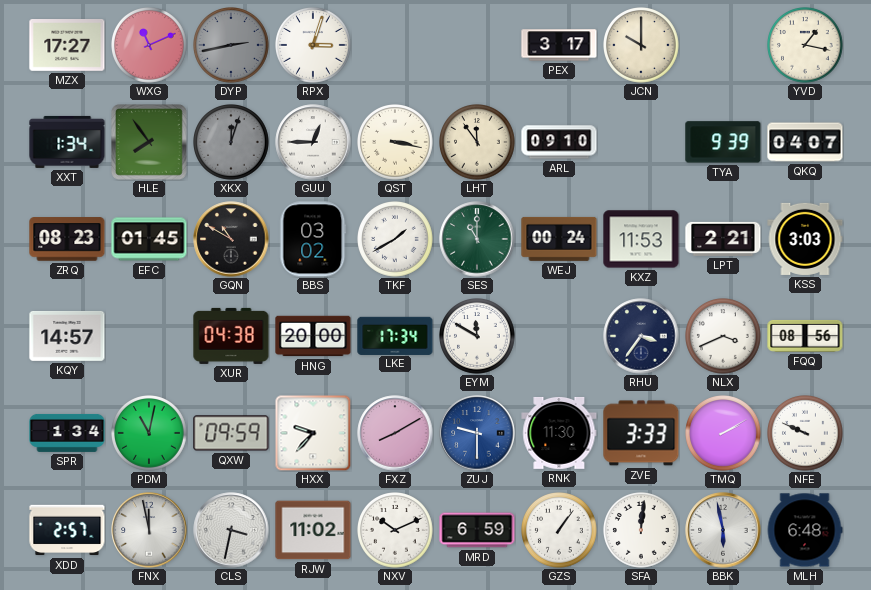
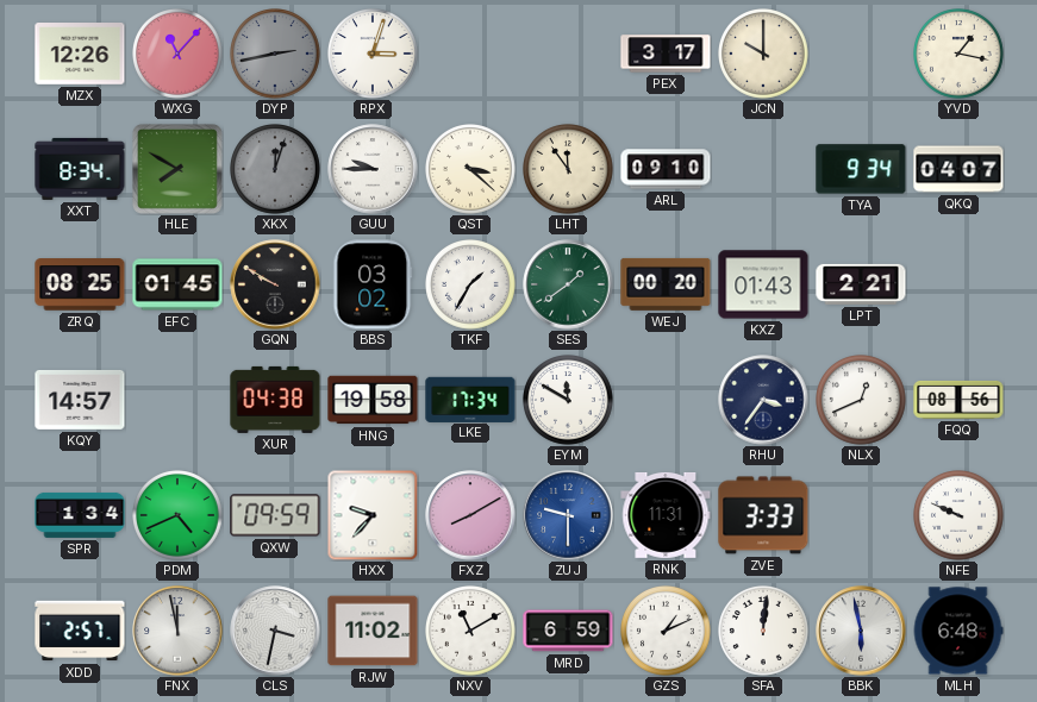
MZX: 17:27 -> 12:26 (80, 55)
WXG: 11:11 -> 11:07 (179, 55)
XXT: 1:34 -> 8:34 (80, 169)
HLE: 7:54 -> 7:50 (177, 169)
GUU: 12:45 -> 9:45 (373, 169)
QST: 3:17 -> 3:22 (471, 170)
TYA: 9:39 -> 9:34 (861, 169)
ZRQ: 08:23 -> 08:25 (80, 284)
GQN: 10:50 -> 9:50 (275, 284)
TKF: 1:40 -> 1:35 (471, 286)
SES: 11:00 -> 1:39 (568, 284)
WEJ: 00:24 -> 00:20 (666, 284)
KXZ: 11:53 -> 01:43 (763, 284)
KSS: 3:03 -> none (805, 239)
HNG: 20:00 -> 19:58 (373, 400)
NLX: 3:41 -> 12:41 (862, 401)
PDM: 11:02 -> 4:41 (179, 516)
RNK: 11:30 -> 11:31 (666, 515)
TMQ: 2:10 -> none (724, 434)
NXV: 10:11 -> 11:10 (471, 632)
GZS: 1:06 -> 1:11 (667, 632)
